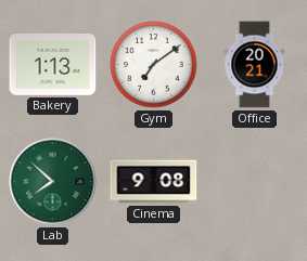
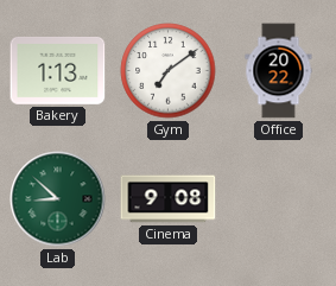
Office: 20:21 -> 20:22 (279, 71)
Lab: 7:52 -> 8:52 (58, 199)
